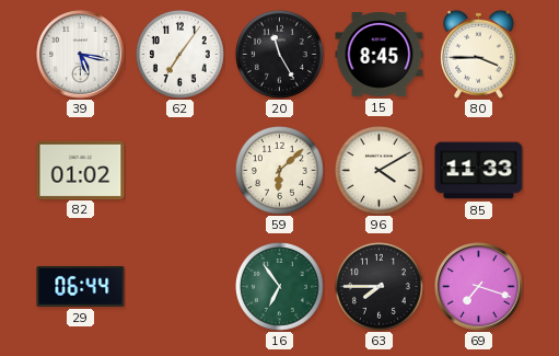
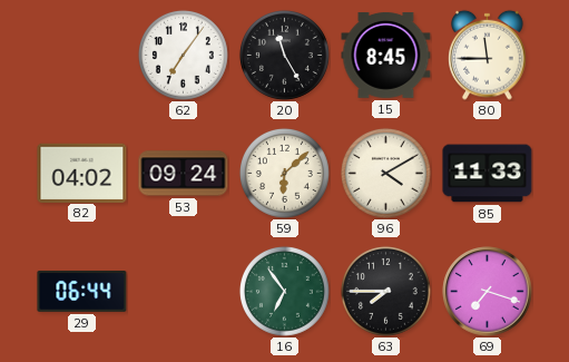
39: 5:17 -> none (81, 55)
80: 3:45 -> 11:45 (488, 55)
82: 01:02 -> 04:02 (82, 173)
53: none -> 09:24 (184, 174)
